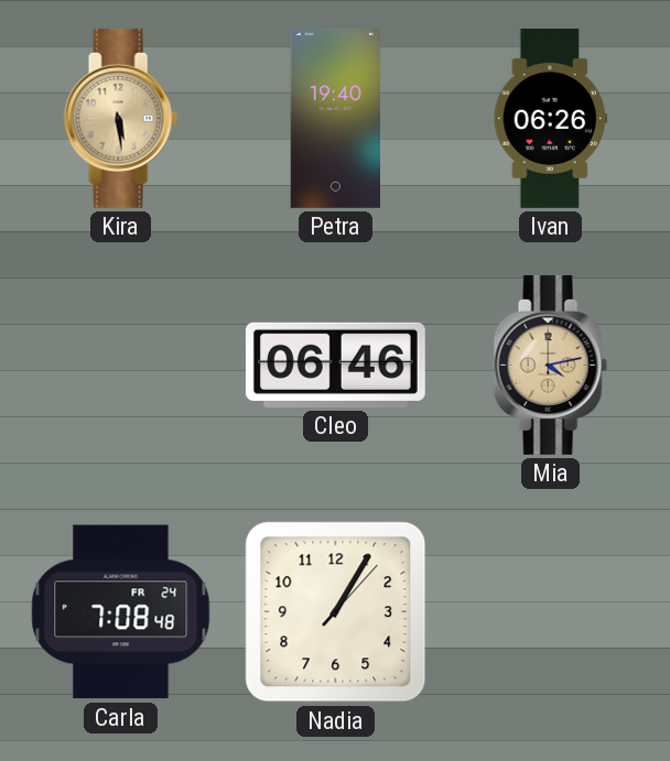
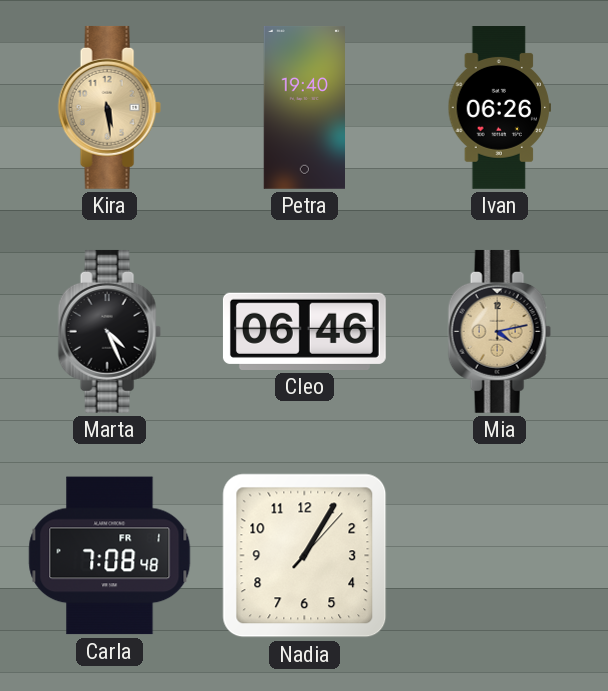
Marta: none -> 4:26 (109, 331)
Carla date: FR 24 -> FR 1 (110, 556)
